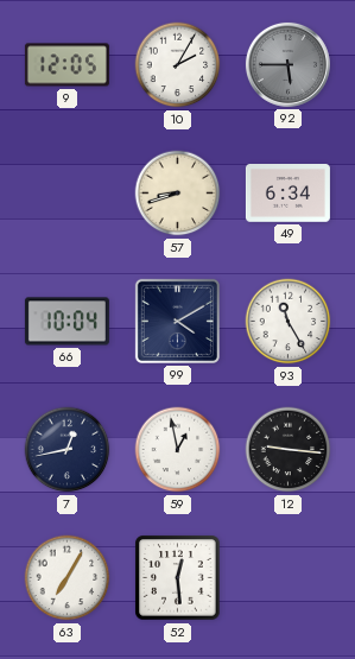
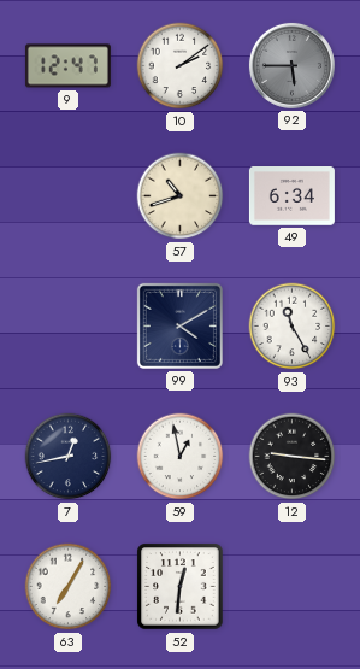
9: 12:05 -> 12:47 (67, 66)
10: 2:05 -> 2:09 (181, 66)
57: 8:42 -> 10:42 (181, 196)
66: 10:04 -> none (66, 322)
52: 12:29 -> 12:31 (181, 587)
